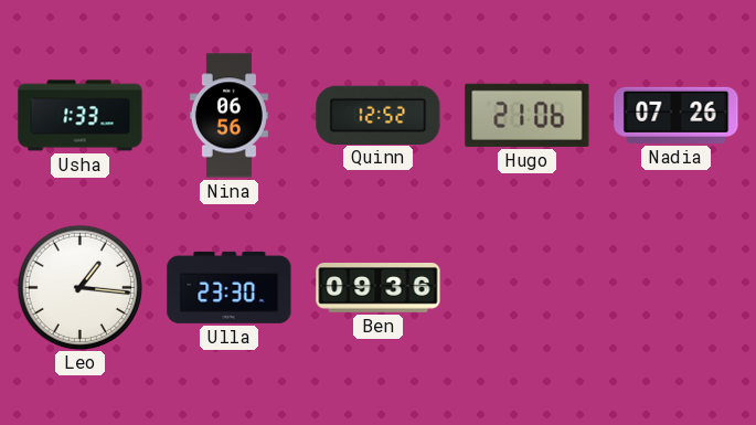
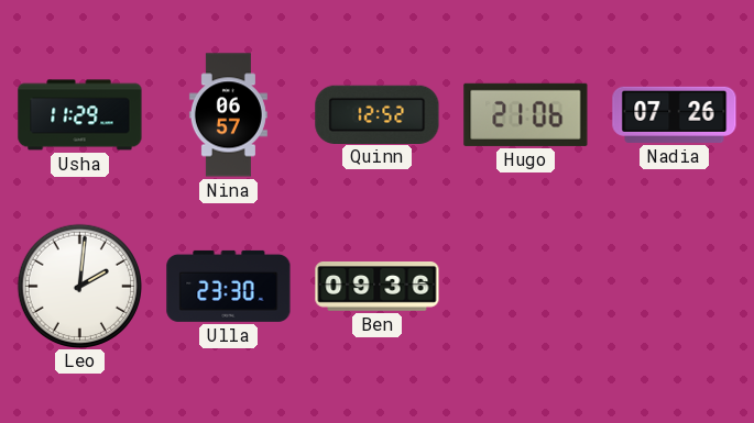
Usha: 1:33 -> 11:29 (80, 115)
Nina: 06:56 -> 06:57 (228, 115)
Leo: 1:16 -> 2:01 (79, 286)
